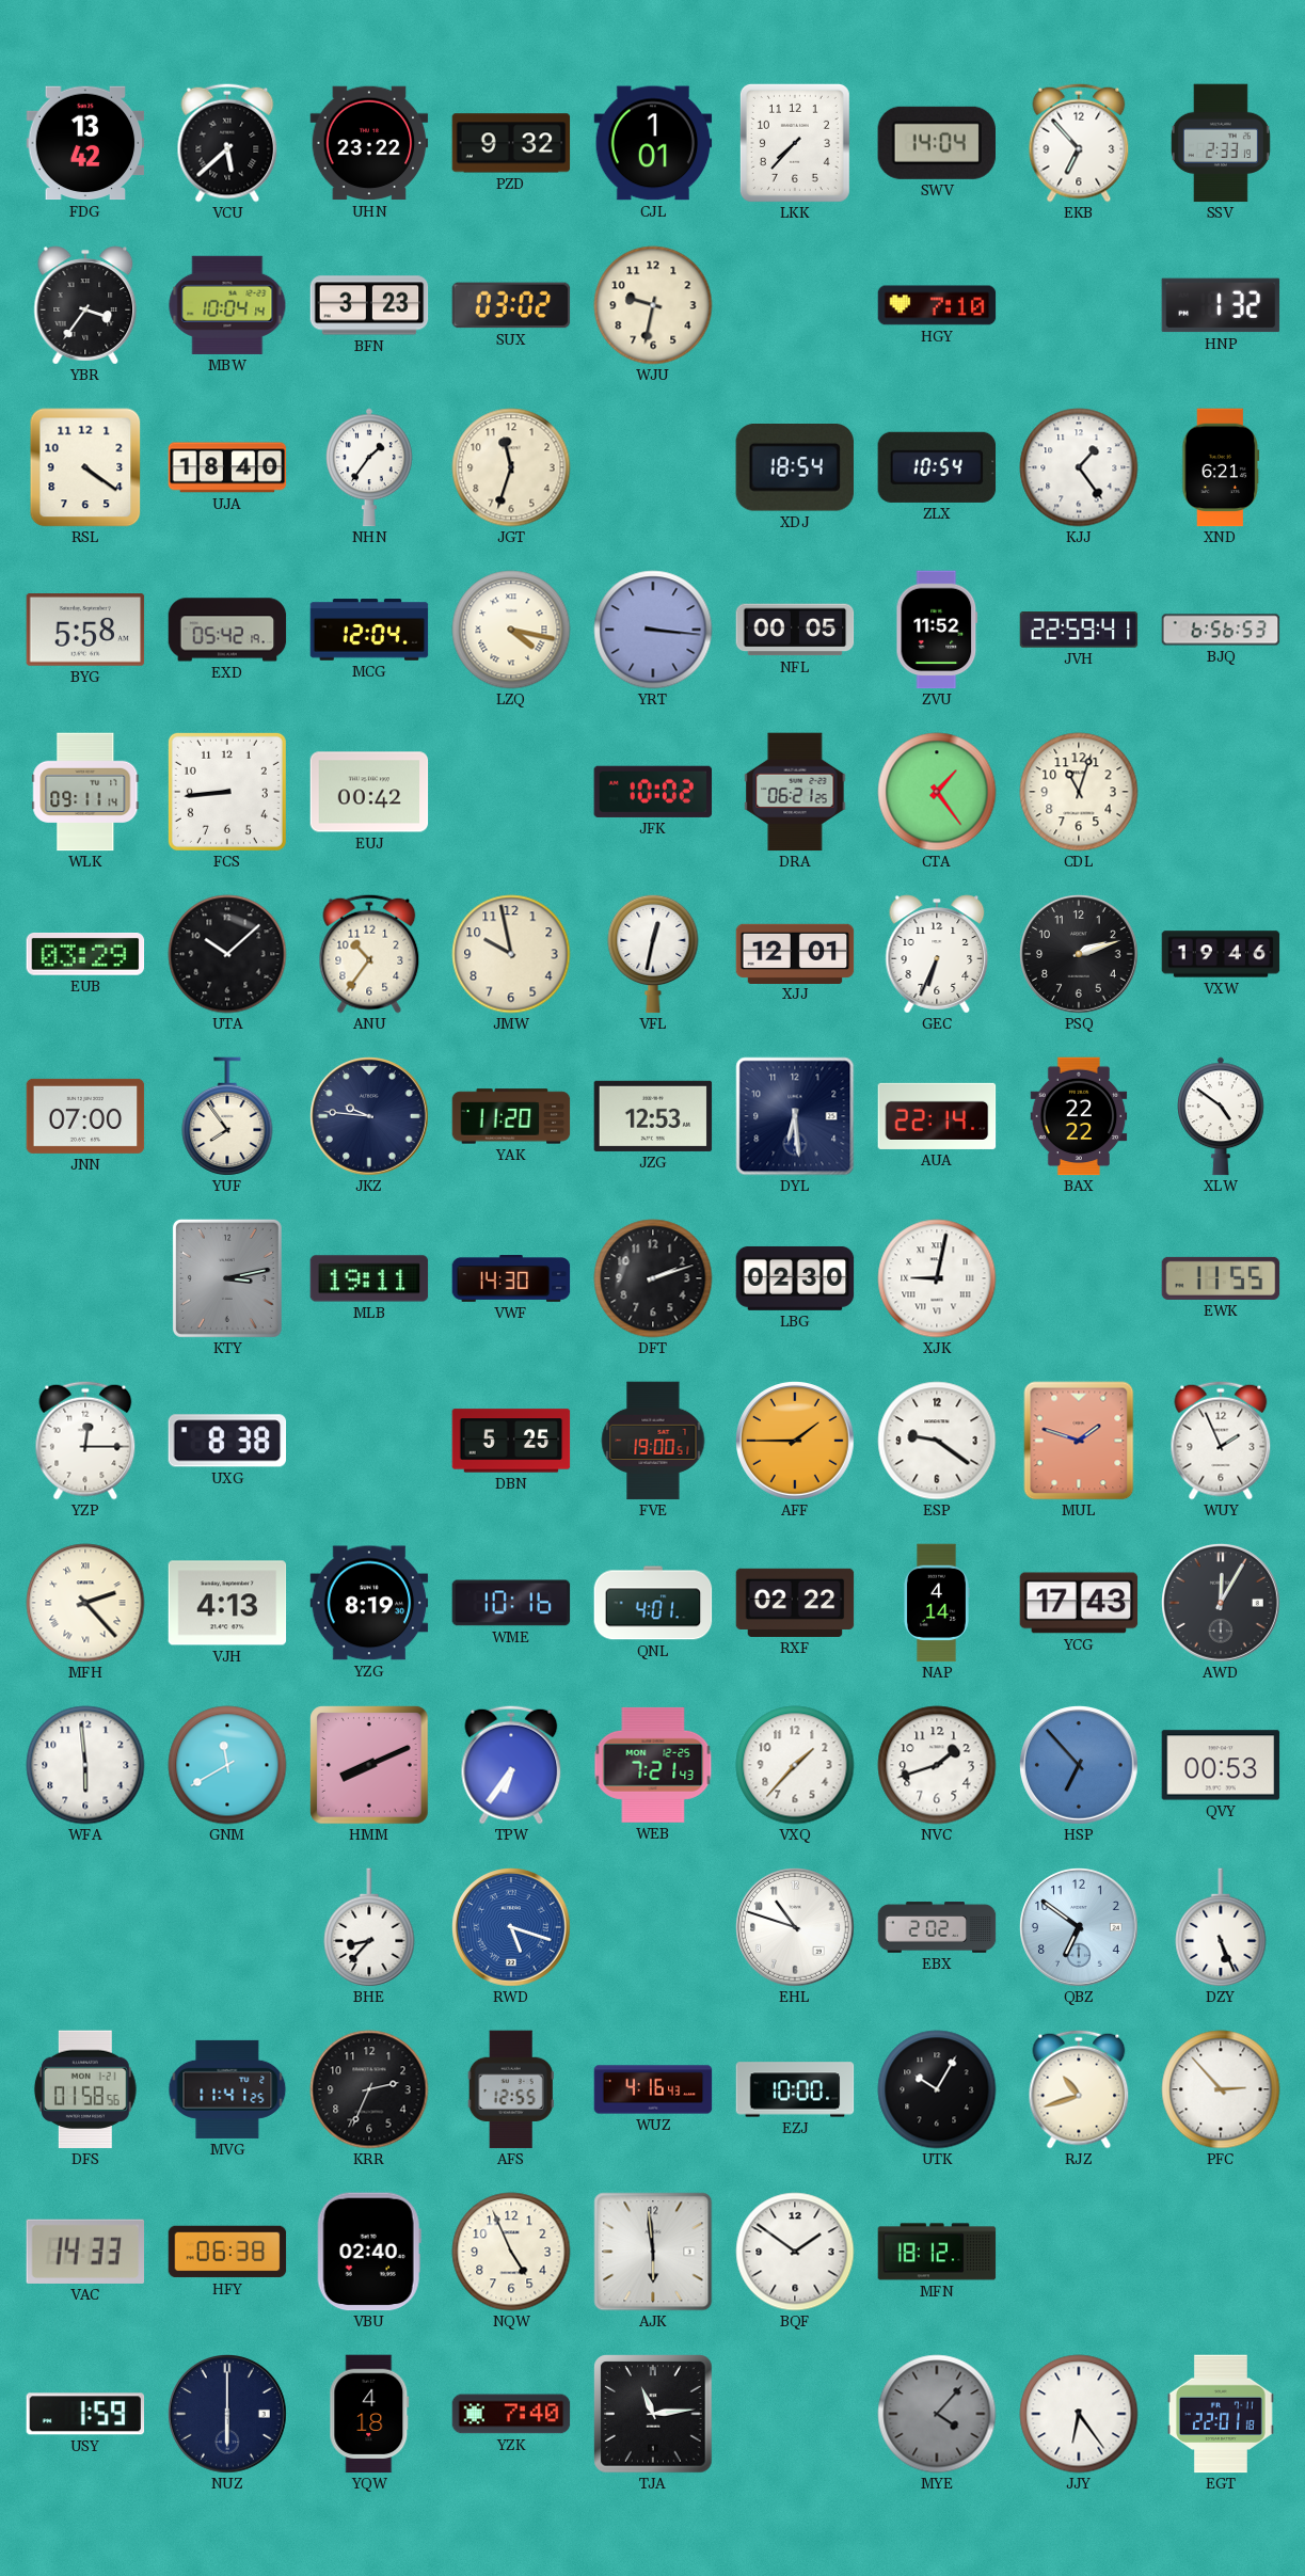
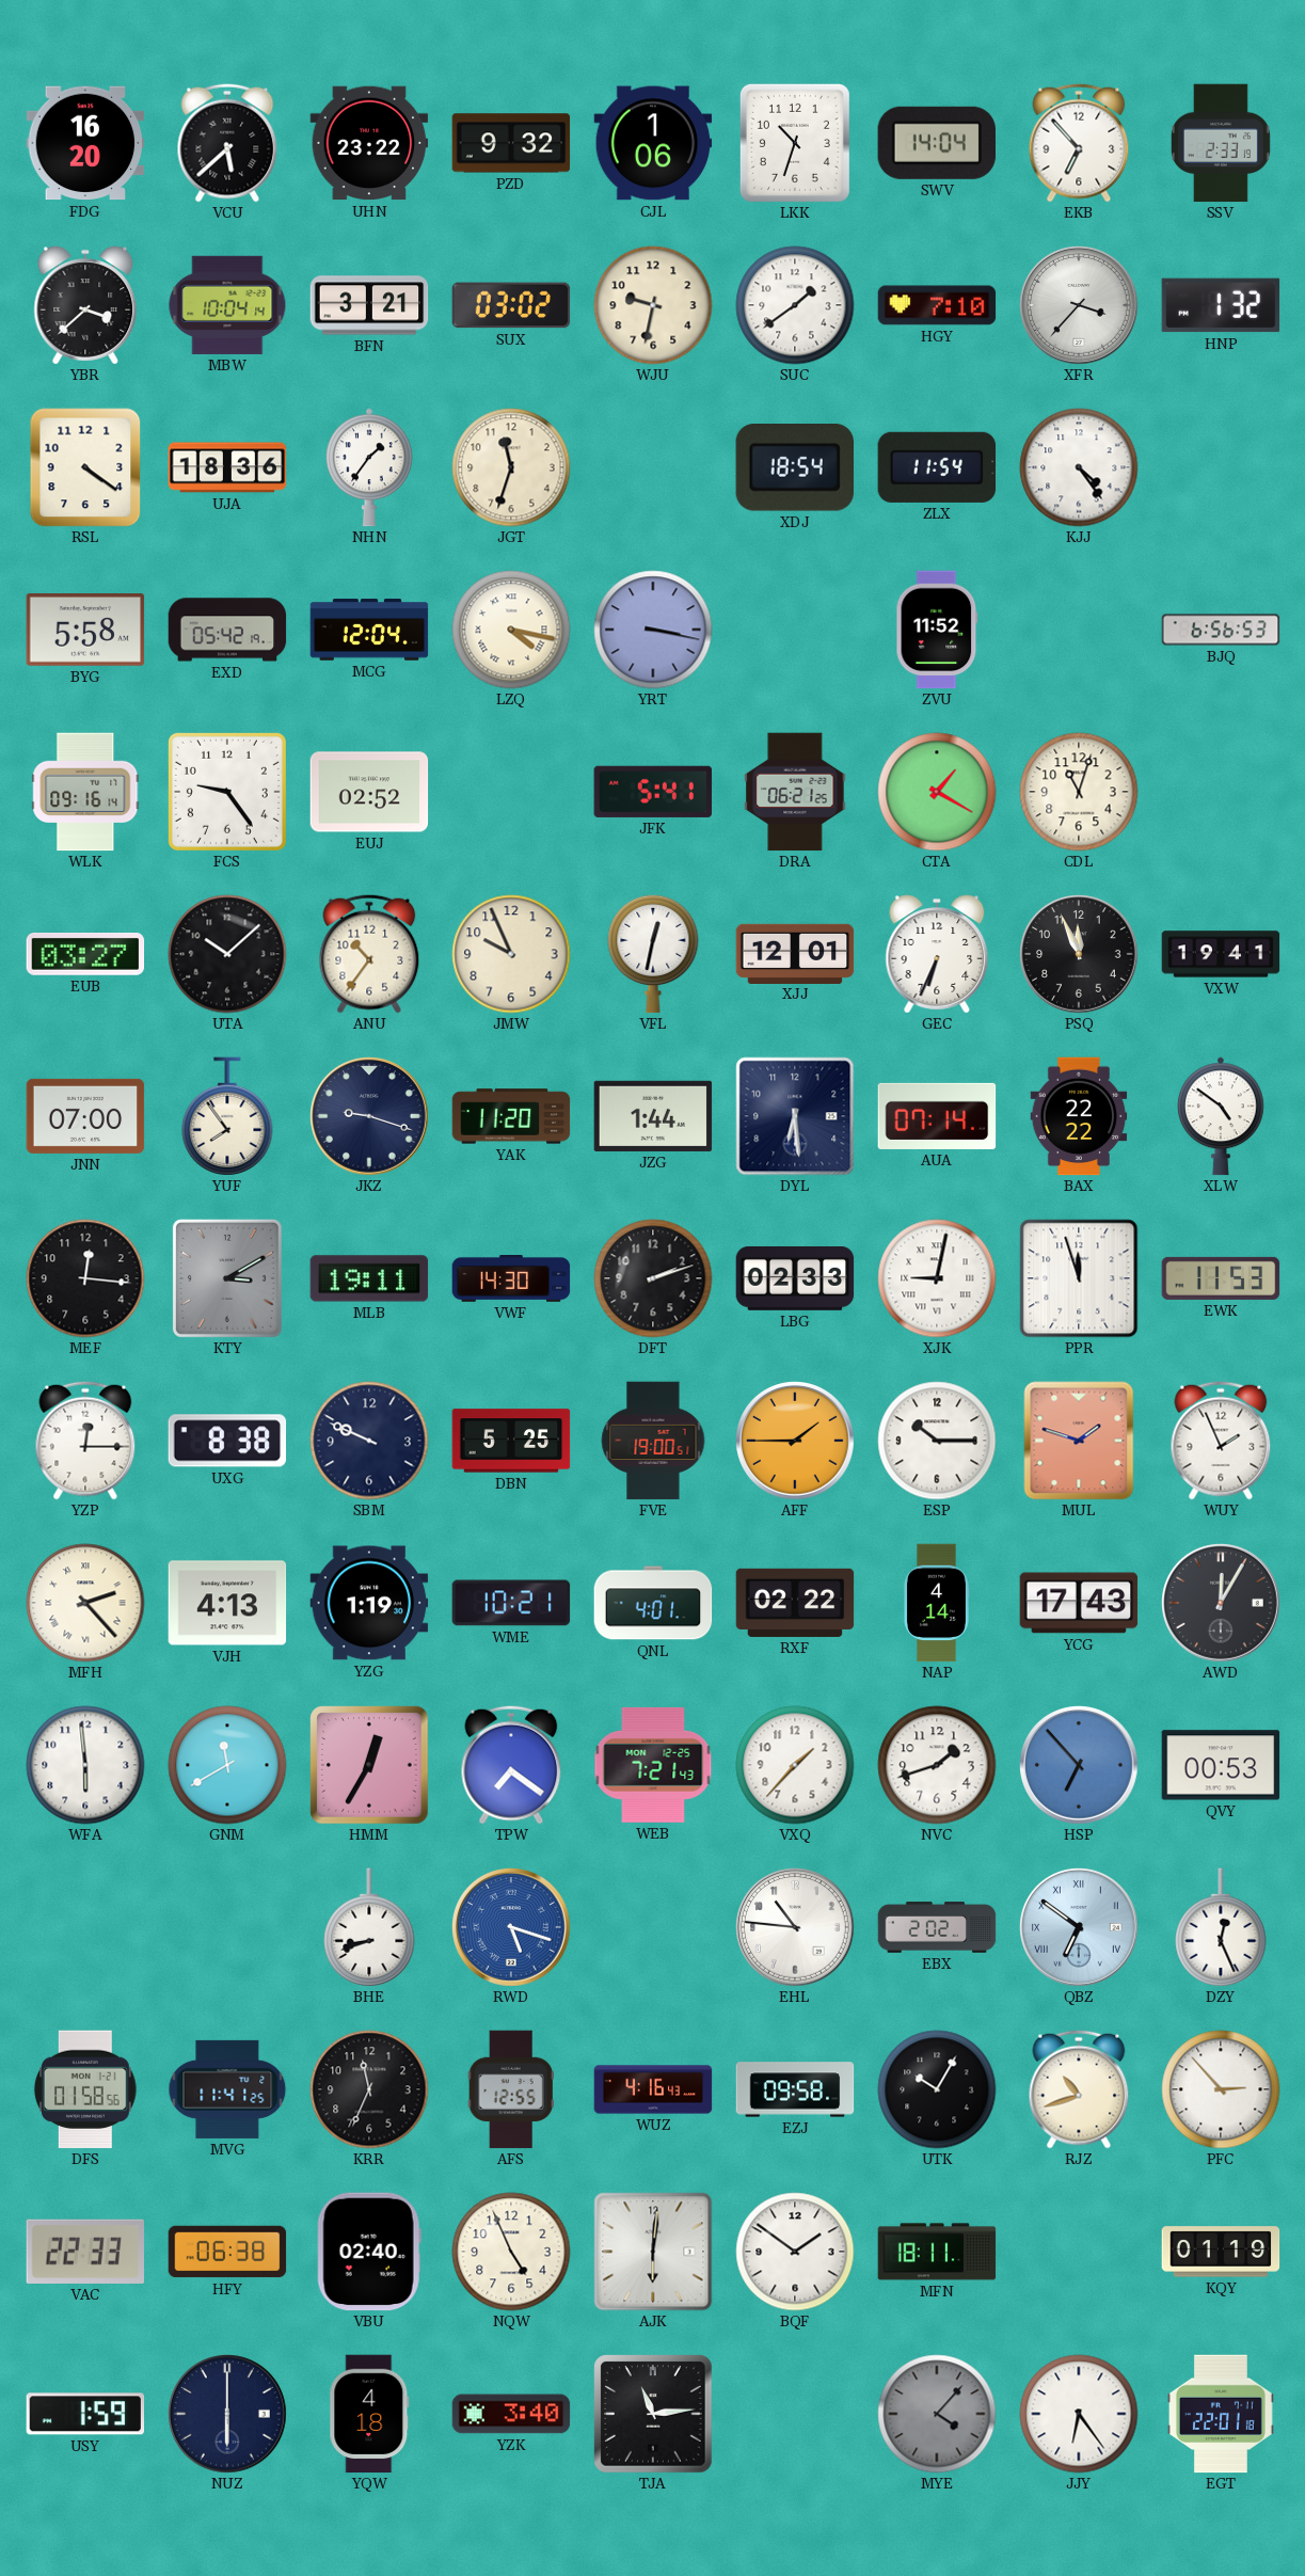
FDG: 13:42 -> 16:20 (85, 143)
CJL: 1:01 -> 1:06 (653, 143)
LKK: 7:37 -> 10:33 (795, 143)
YBR: 3:36 -> 3:38 (85, 305)
BFN: 3:23 -> 3:21 (369, 305)
SUC: none -> 1:39 (795, 305)
XFR: none -> 3:37 (1080, 306)
UJA: 18:40 -> 18:36 (227, 467)
ZLX: 10:54 -> 11:54 (937, 467)
KJJ: 1:24 -> 4:24 (1079, 467)
XND: 6:21 -> none (1221, 467)
YRT: 3:16 -> 3:17 (653, 630)
NFL: 00:05 -> none (795, 630)
JVH: 22:59 -> none (1079, 630)
WLK: 09:11 -> 09:16 (85, 792)
FCS: 8:44 -> 9:24 (227, 792)
EUJ: 00:42 -> 02:52 (369, 792)
JFK: 10:02 -> 5:41 (653, 792)
CTA: 1:24 -> 1:20 (937, 792)
EUB: 03:29 -> 03:27 (85, 955)
JMW: 9:58 -> 9:56 (511, 954)
PSQ: 2:12 -> 11:56 (1080, 955)
VXW: 19:46 -> 19:41 (1221, 954)
JKZ: 9:46 -> 9:18 (370, 1117)
JZG: 12:53 -> 1:44 (653, 1116)
AUA: 22:14 -> 07:14 (937, 1116)
MEF: none -> 12:16 (85, 1278)
KTY: 3:13 -> 3:10 (227, 1278)
LBG: 02:30 -> 02:33 (795, 1278)
PPR: none -> 11:57 (1079, 1278)
EWK: 11:55 -> 11:53 (1221, 1278)
SBM: none -> 9:49 (369, 1441)
ESP: 9:21 -> 10:15 (937, 1441)
YZG: 8:19 -> 1:19 (369, 1603)
WME: 10:16 -> 10:21 (511, 1603)
HMM: 8:11 -> 12:35 (369, 1765)
TPW: 6:36 -> 7:21 (511, 1765)
BHE: 8:37 -> 8:42 (369, 1927)
EHL: 10:48 -> 10:46 (796, 1928)
QBZ numerals: Arabic -> Roman (1080, 1928)
DZY: 5:26 -> 12:26 (1221, 1927)
KRR: 2:34 -> 11:34 (369, 2089)
EZJ: 10:00 -> 09:58 (795, 2089)
VAC: 14:33 -> 22:33 (85, 2252)
AJK: 5:59 -> 6:01 (653, 2252)
MFN: 18:12 -> 18:11 (937, 2252)
KQY: none -> 01:19 (1221, 2252)
YZK: 7:40 -> 3:40 (511, 2414)
